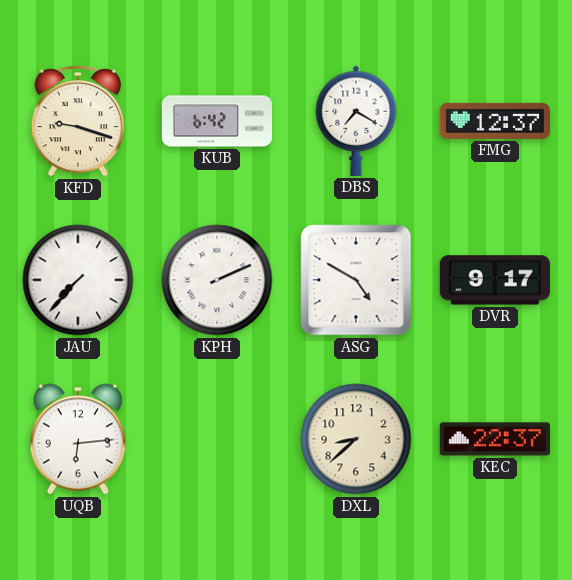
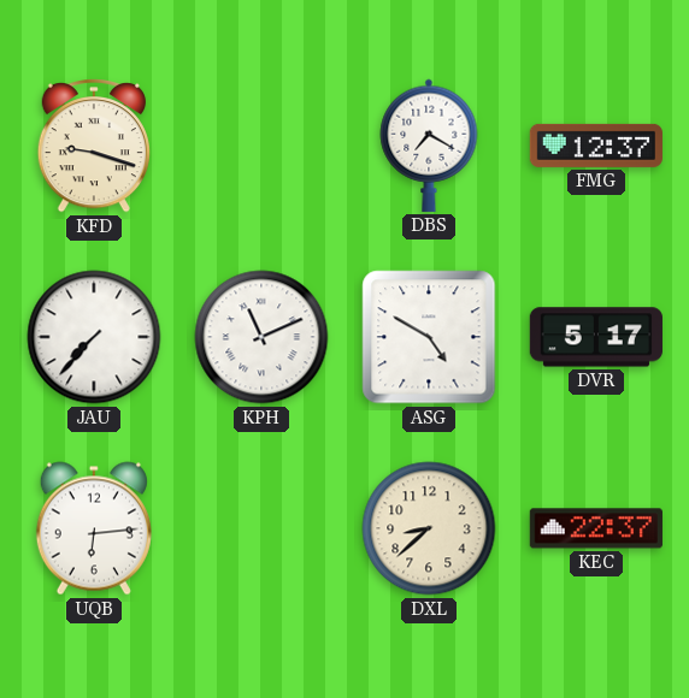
KUB: 6:42 -> none (216, 121)
KPH: 2:11 -> 11:11 (261, 337)
DVR: 9:17 -> 5:17 (596, 337)
